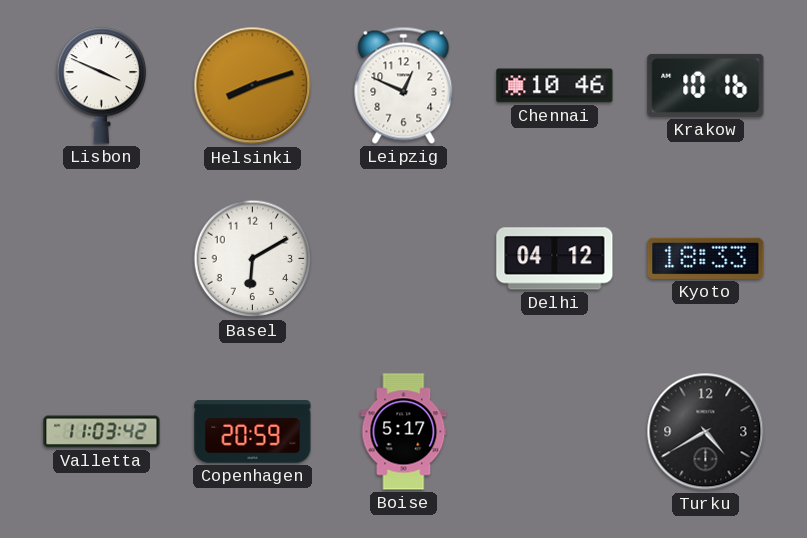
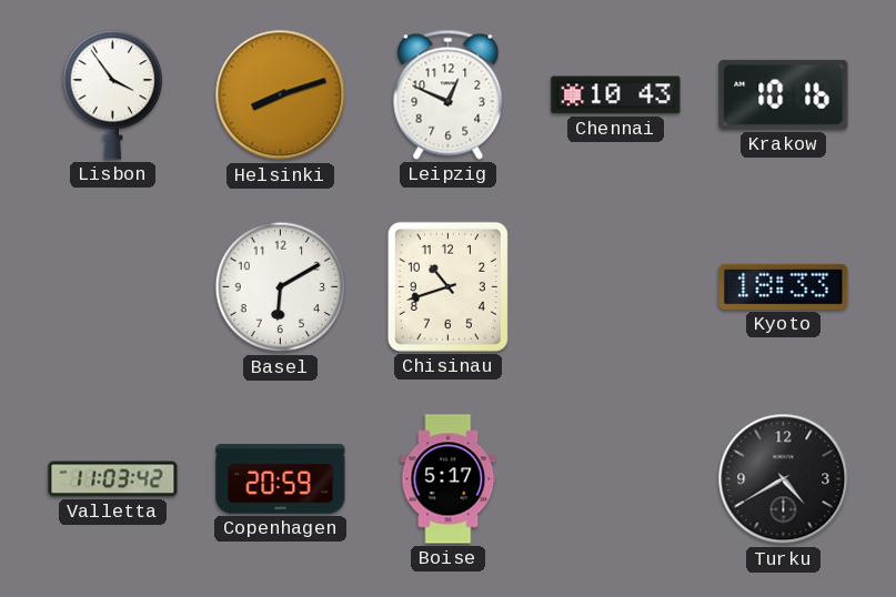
Lisbon: 3:49 -> 3:54 (113, 95)
Chennai: 10:46 -> 10:43 (616, 95)
Chisinau: none -> 10:42 (447, 286)
Delhi: 04:12 -> none (555, 259)
